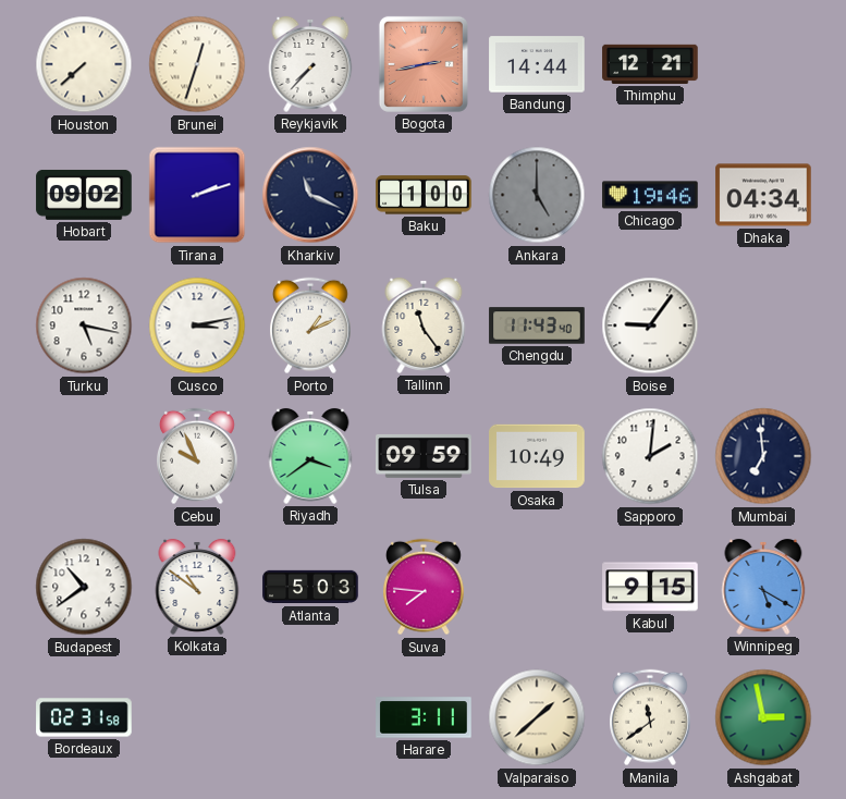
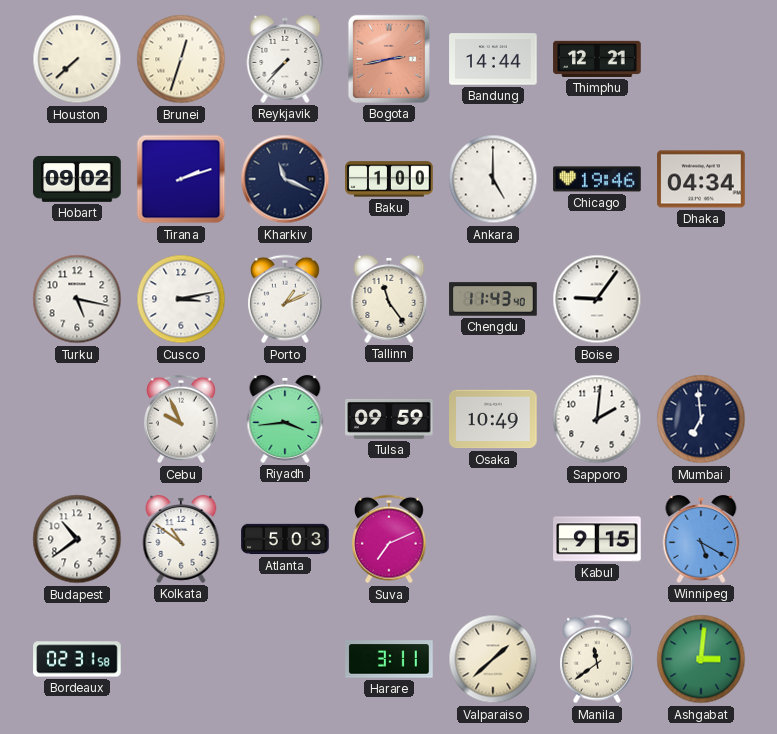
Ankara dial: grey -> white (493, 179)
Riyadh: 3:39 -> 3:44 (285, 419)
Suva: 7:46 -> 7:11 (390, 539)
Ashgabat: 2:58 -> 3:01 (701, 659)
